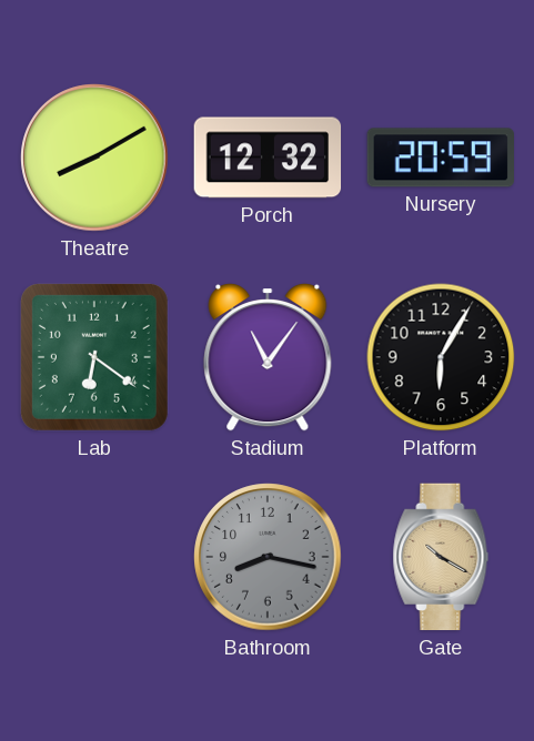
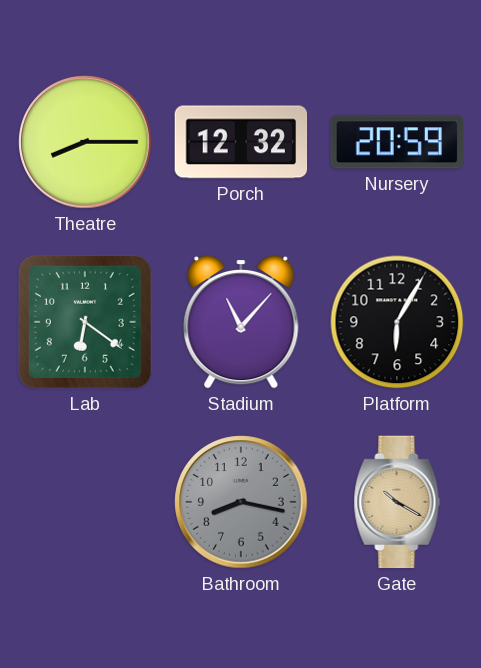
Theatre: 8:10 -> 8:15 (85, 142)
Stadium: 11:06 -> 11:07 (241, 322)
